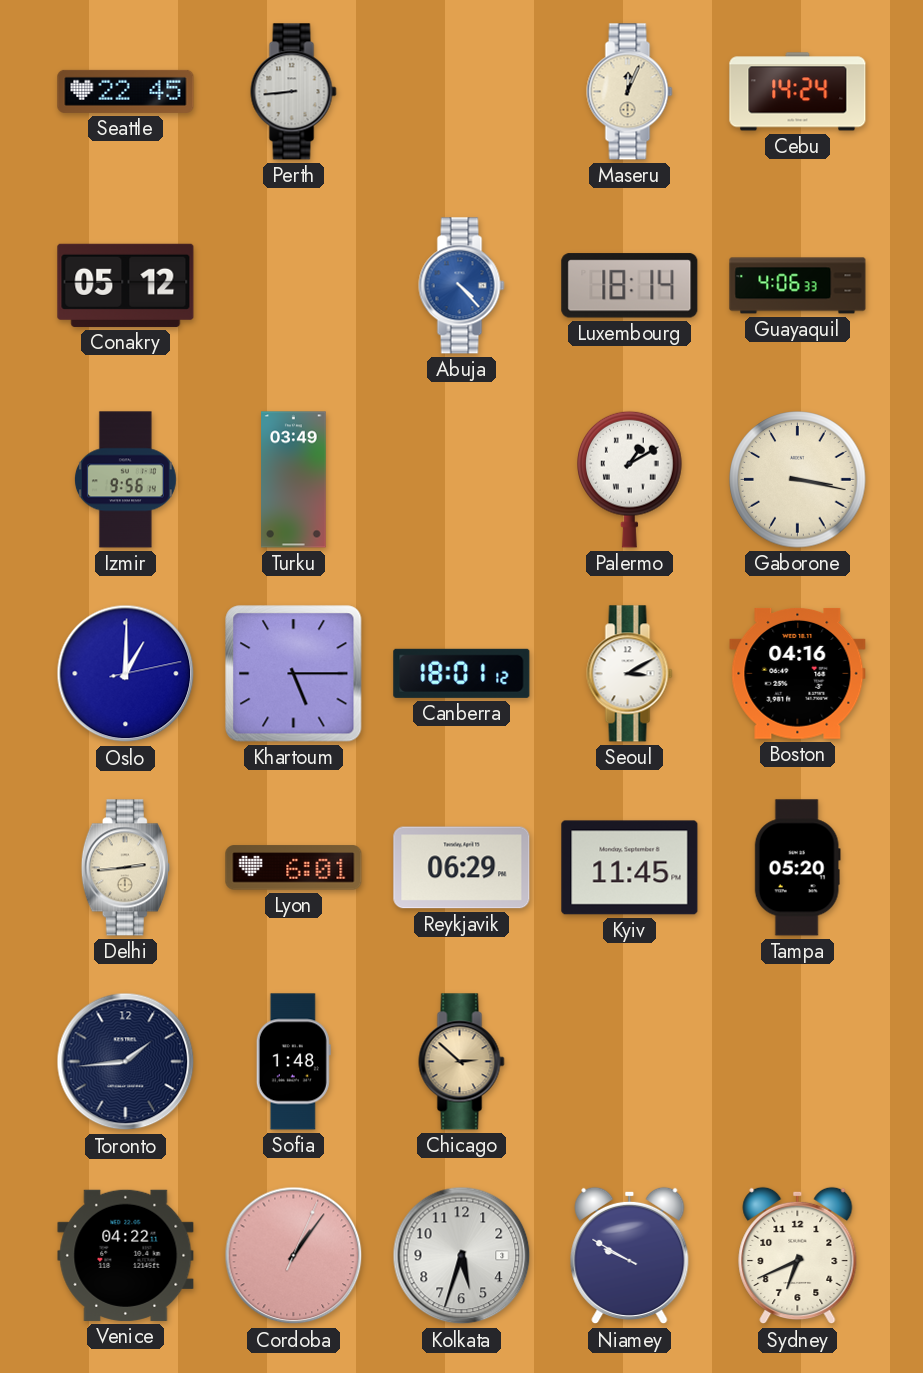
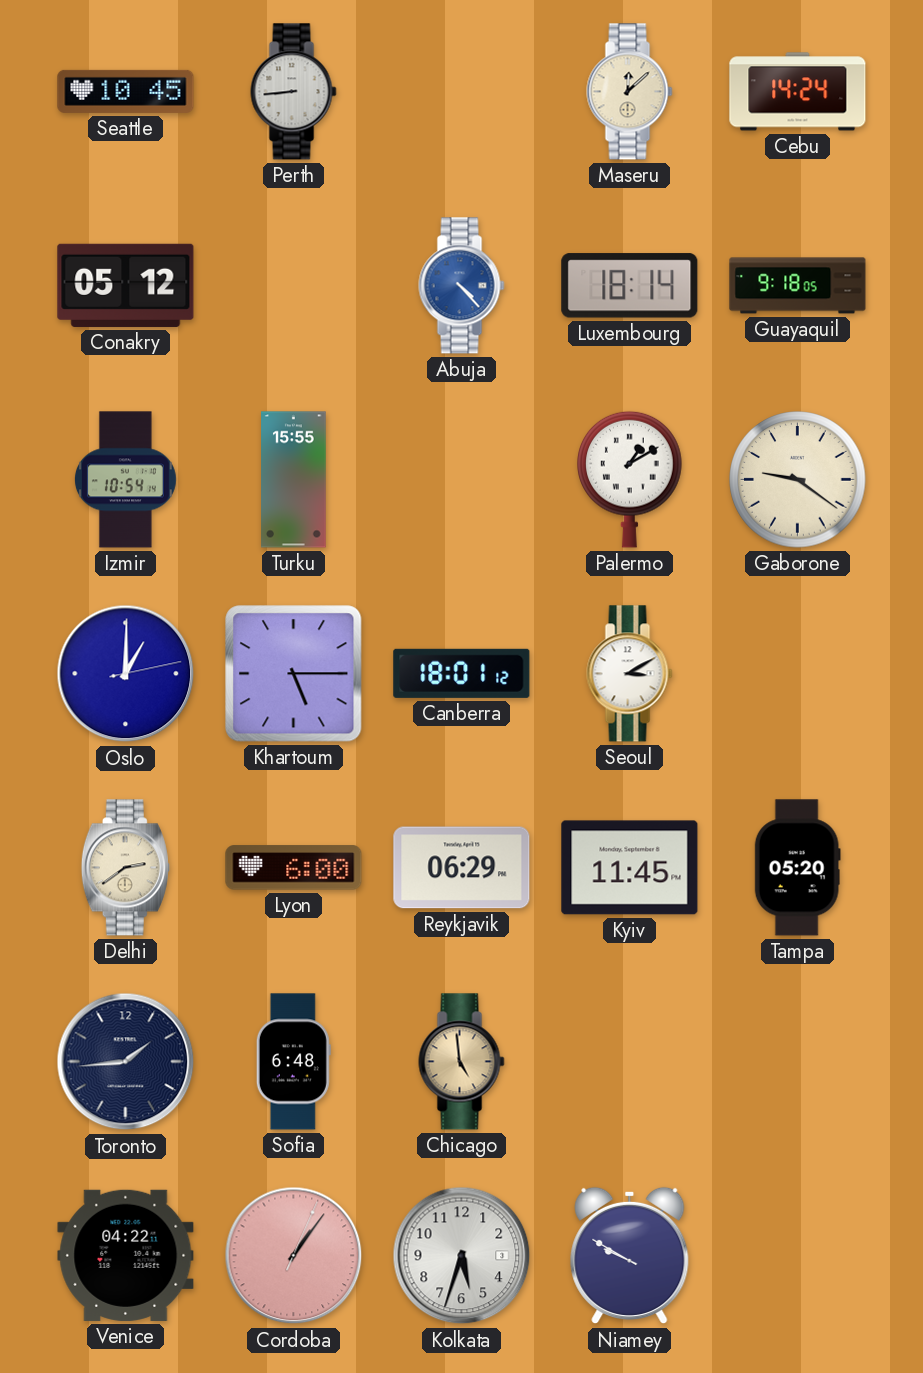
Seattle: 22:45 -> 10:45 (126, 91)
Maseru: 12:04 -> 12:08 (630, 92)
Guayaquil: 4:06 -> 9:18 (798, 286)
Izmir: 9:56 -> 10:54 (125, 480)
Turku: 03:49 -> 15:55 (294, 480)
Gaborone: 3:17 -> 9:21 (798, 480)
Boston: 04:16 -> none (798, 673)
Delhi: 2:44 -> 2:39 (125, 868)
Lyon: 6:01 -> 6:00 (294, 868)
Sofia: 1:48 -> 6:48 (293, 1062)
Chicago: 2:52 -> 4:59 (462, 1062)
Sydney: 6:41 -> none (798, 1256)
